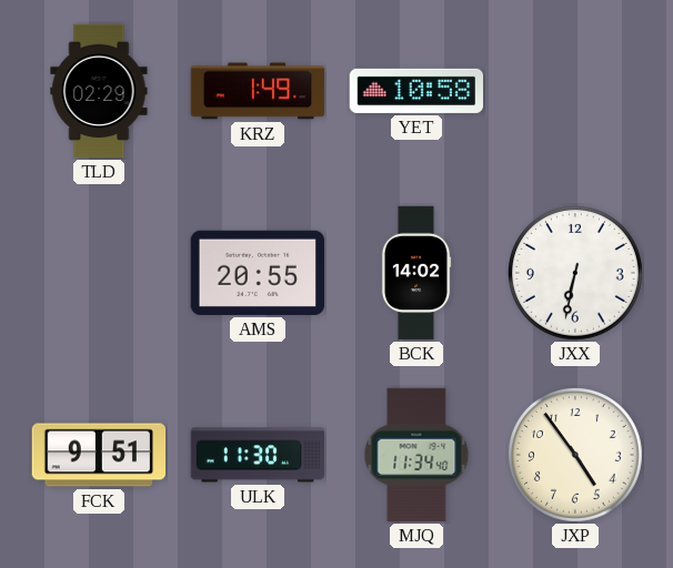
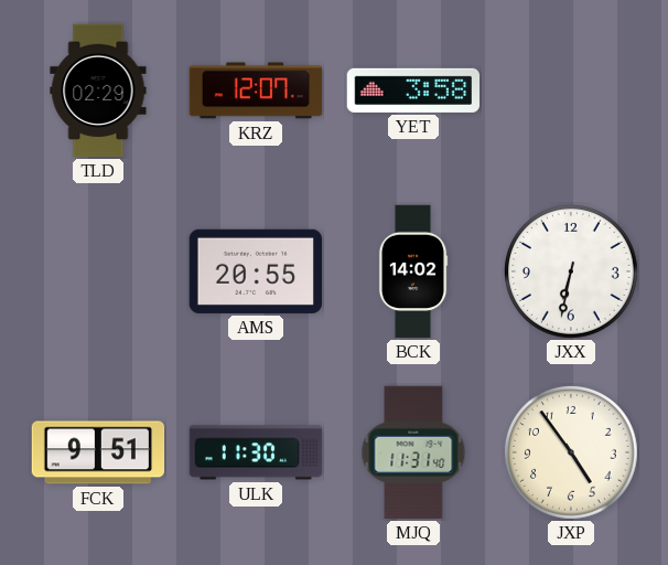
KRZ: 1:49 -> 12:07 (256, 90)
YET: 10:58 -> 3:58 (413, 90)
MJQ: 11:34 -> 11:31 (413, 452)
